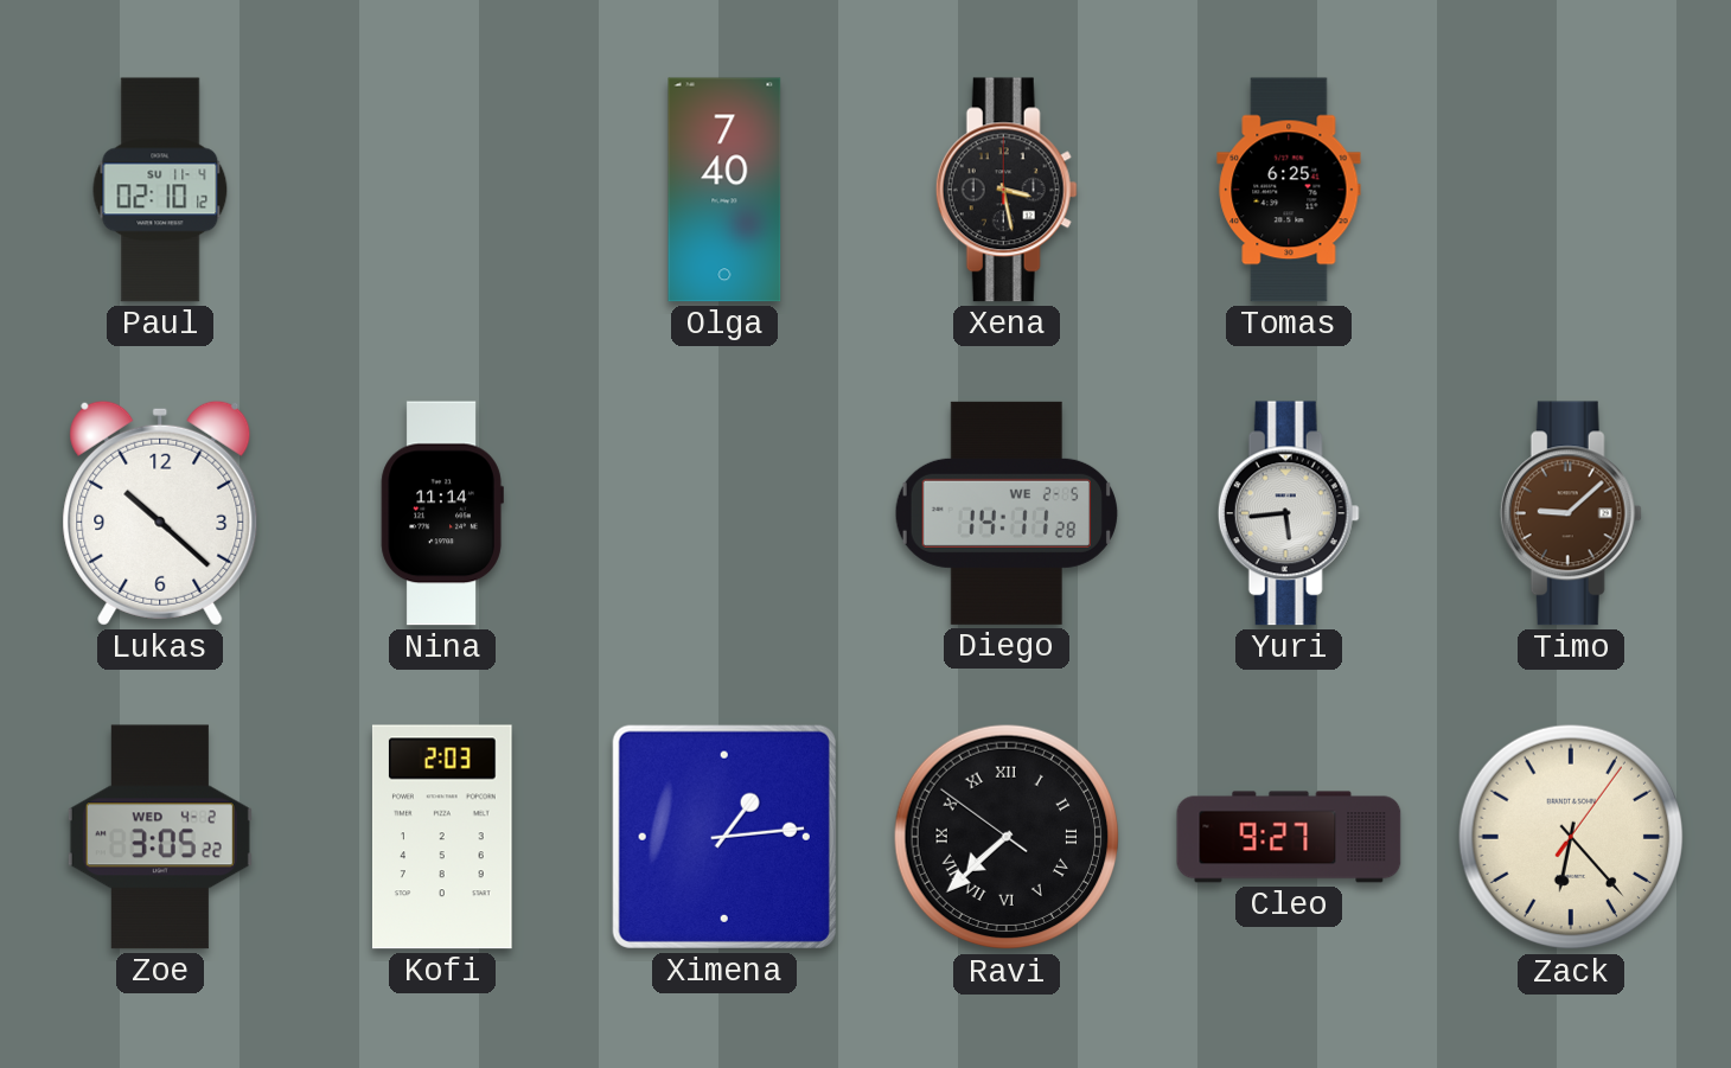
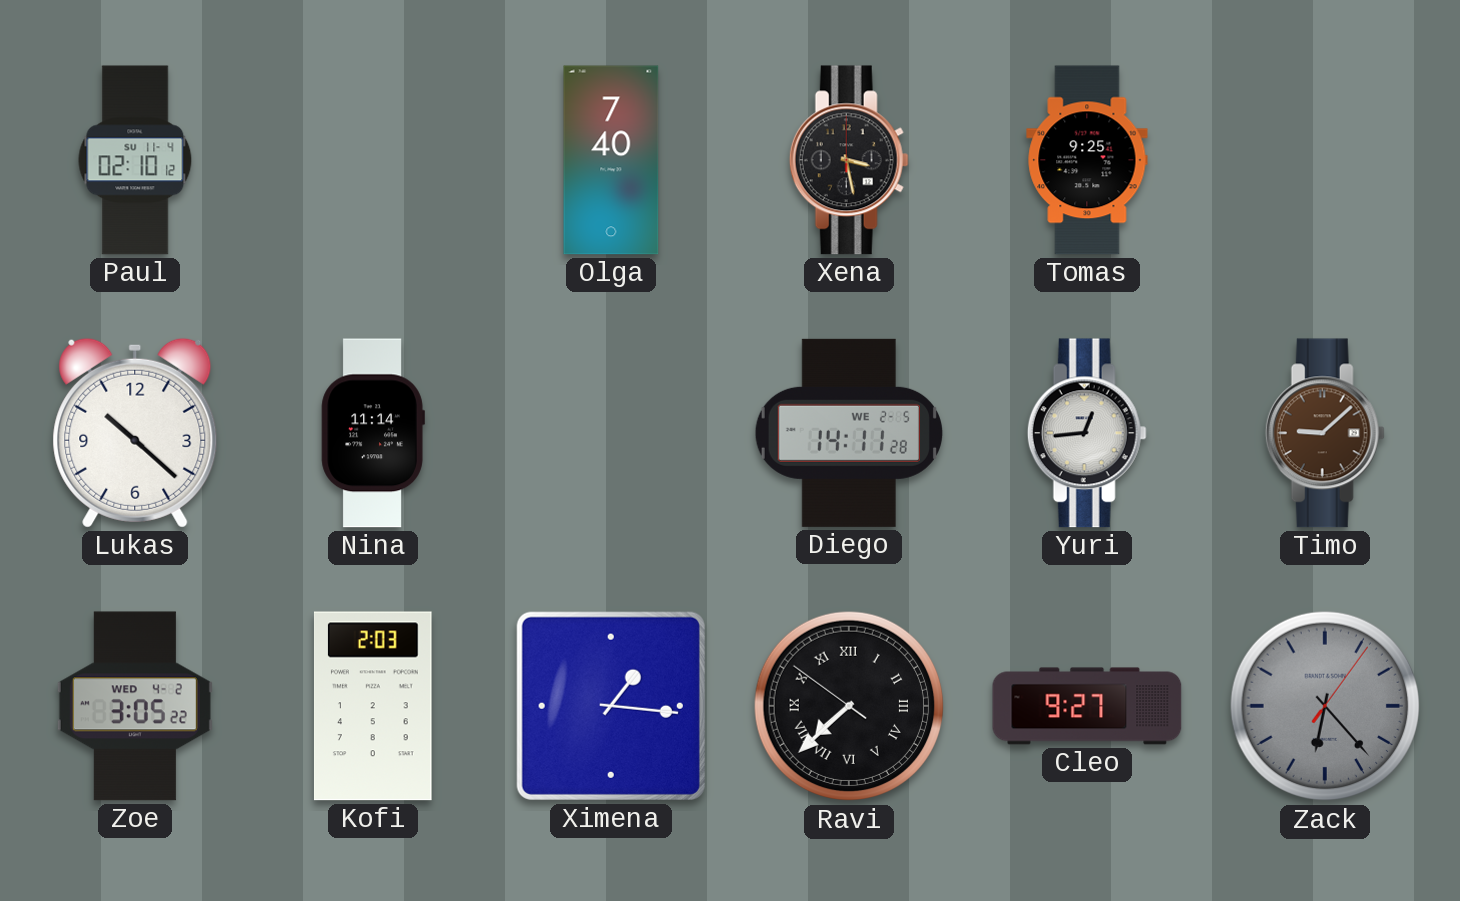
Tomas: 6:25 -> 9:25 (1087, 160)
Yuri: 5:44 -> 12:44 (1087, 433)
Ximena: 1:14 -> 1:16 (611, 706)
Zack dial: cream -> grey (1325, 706)
